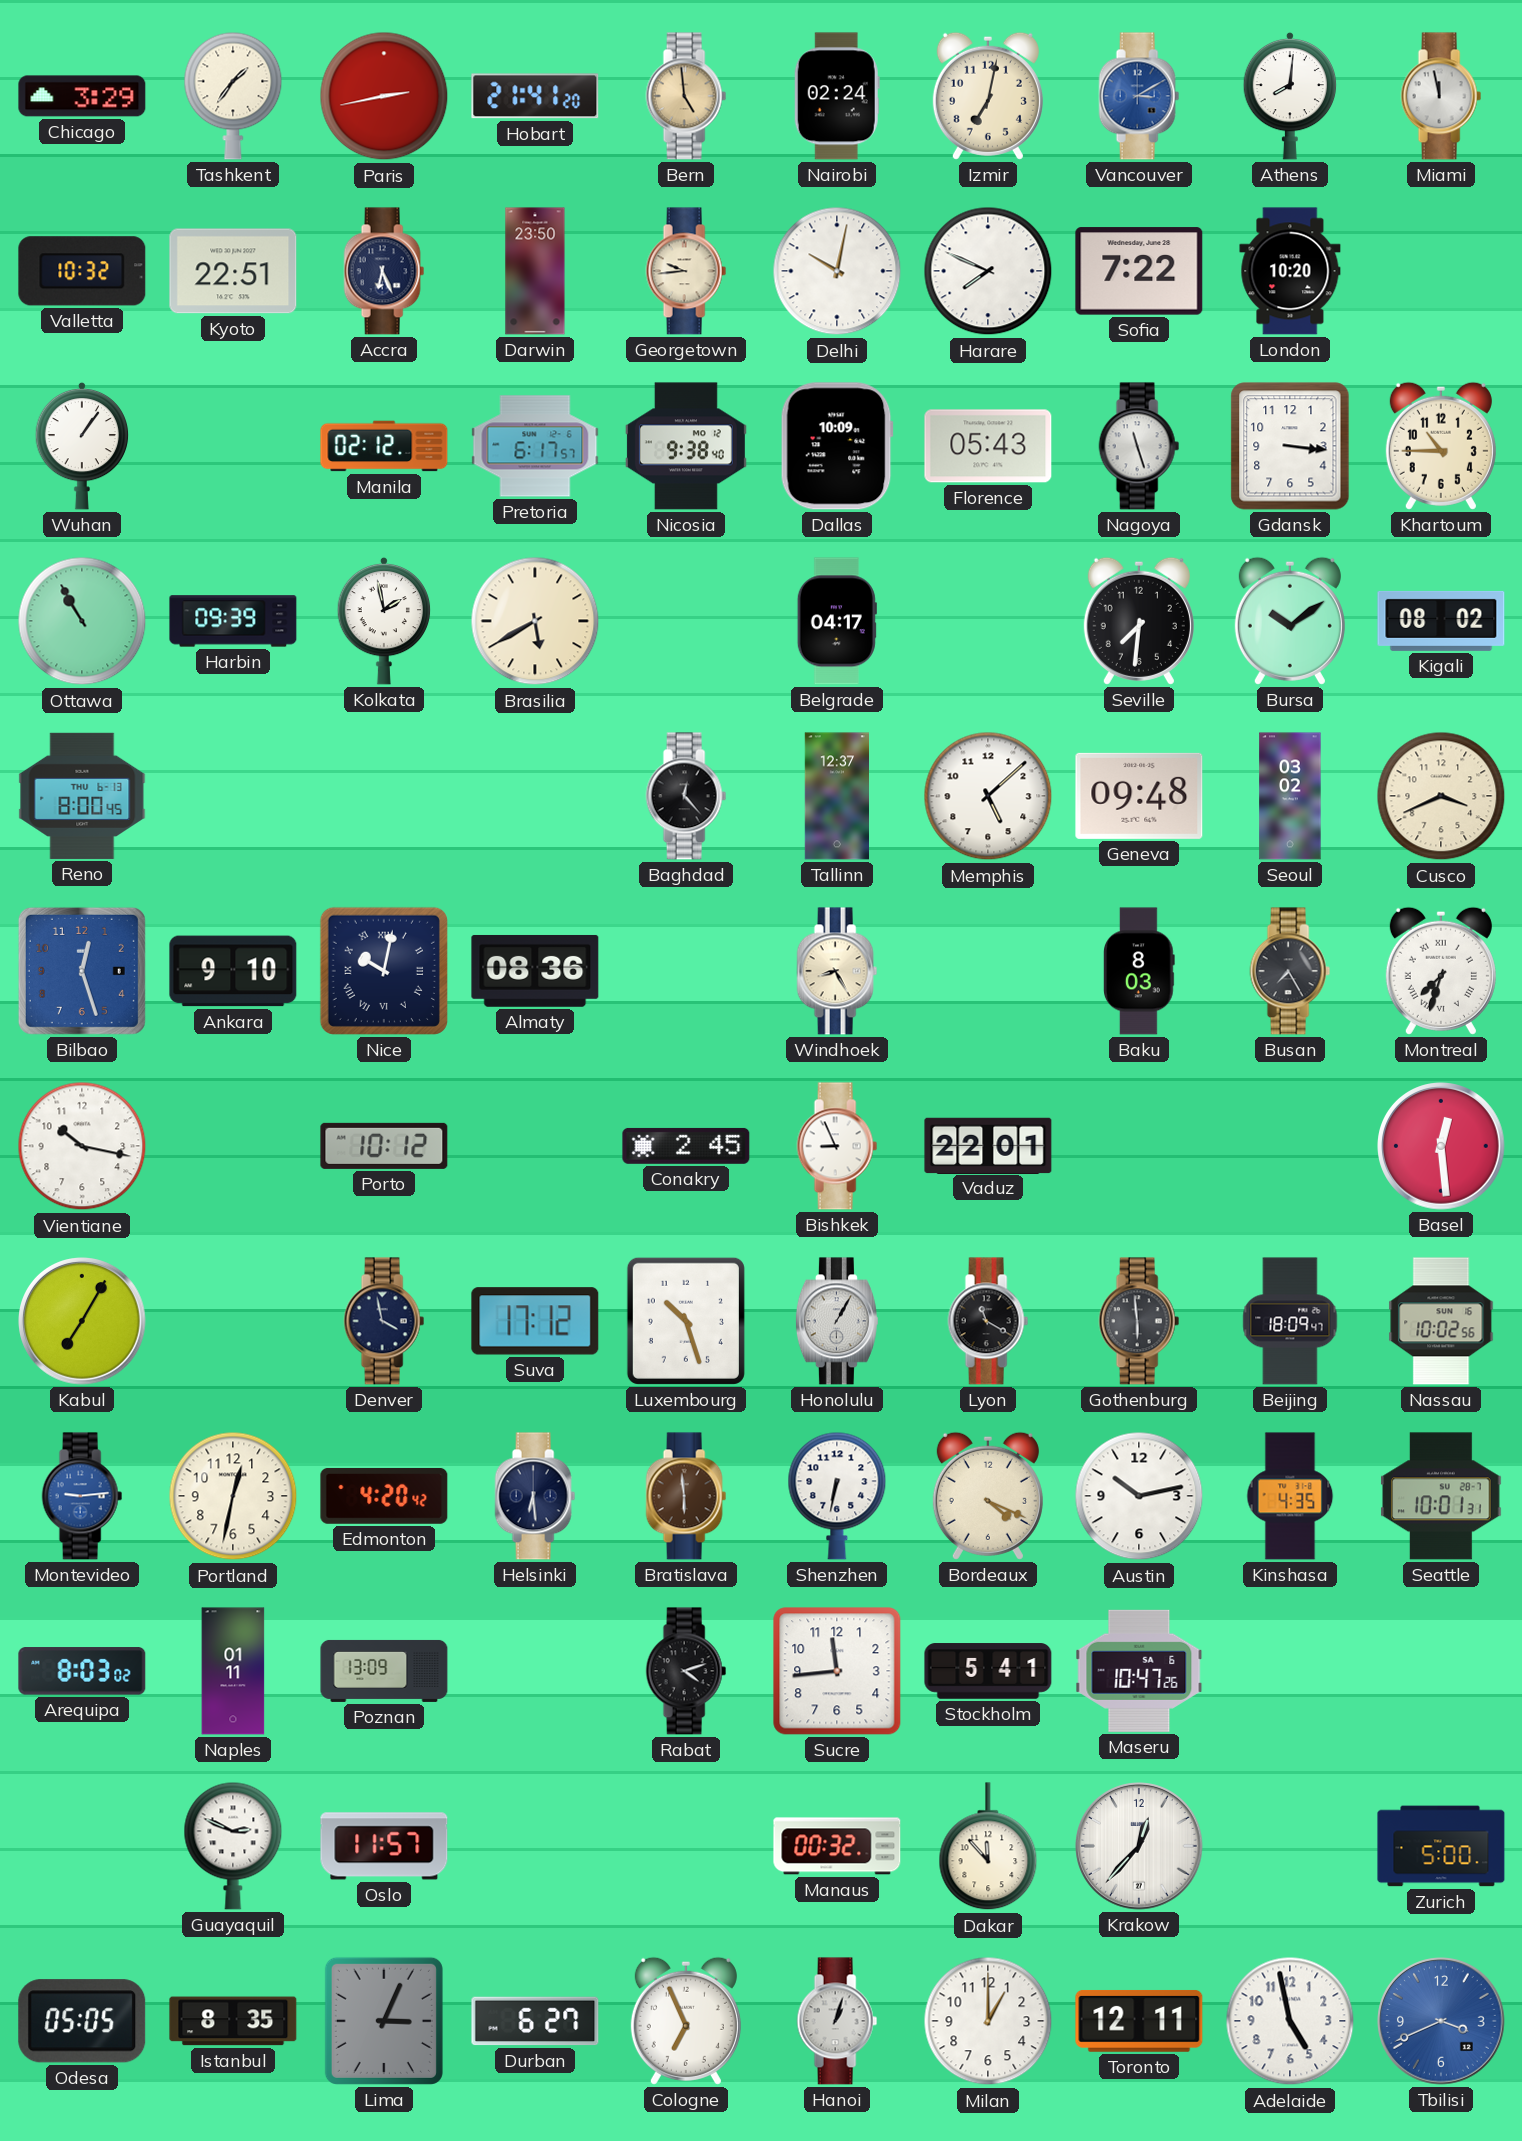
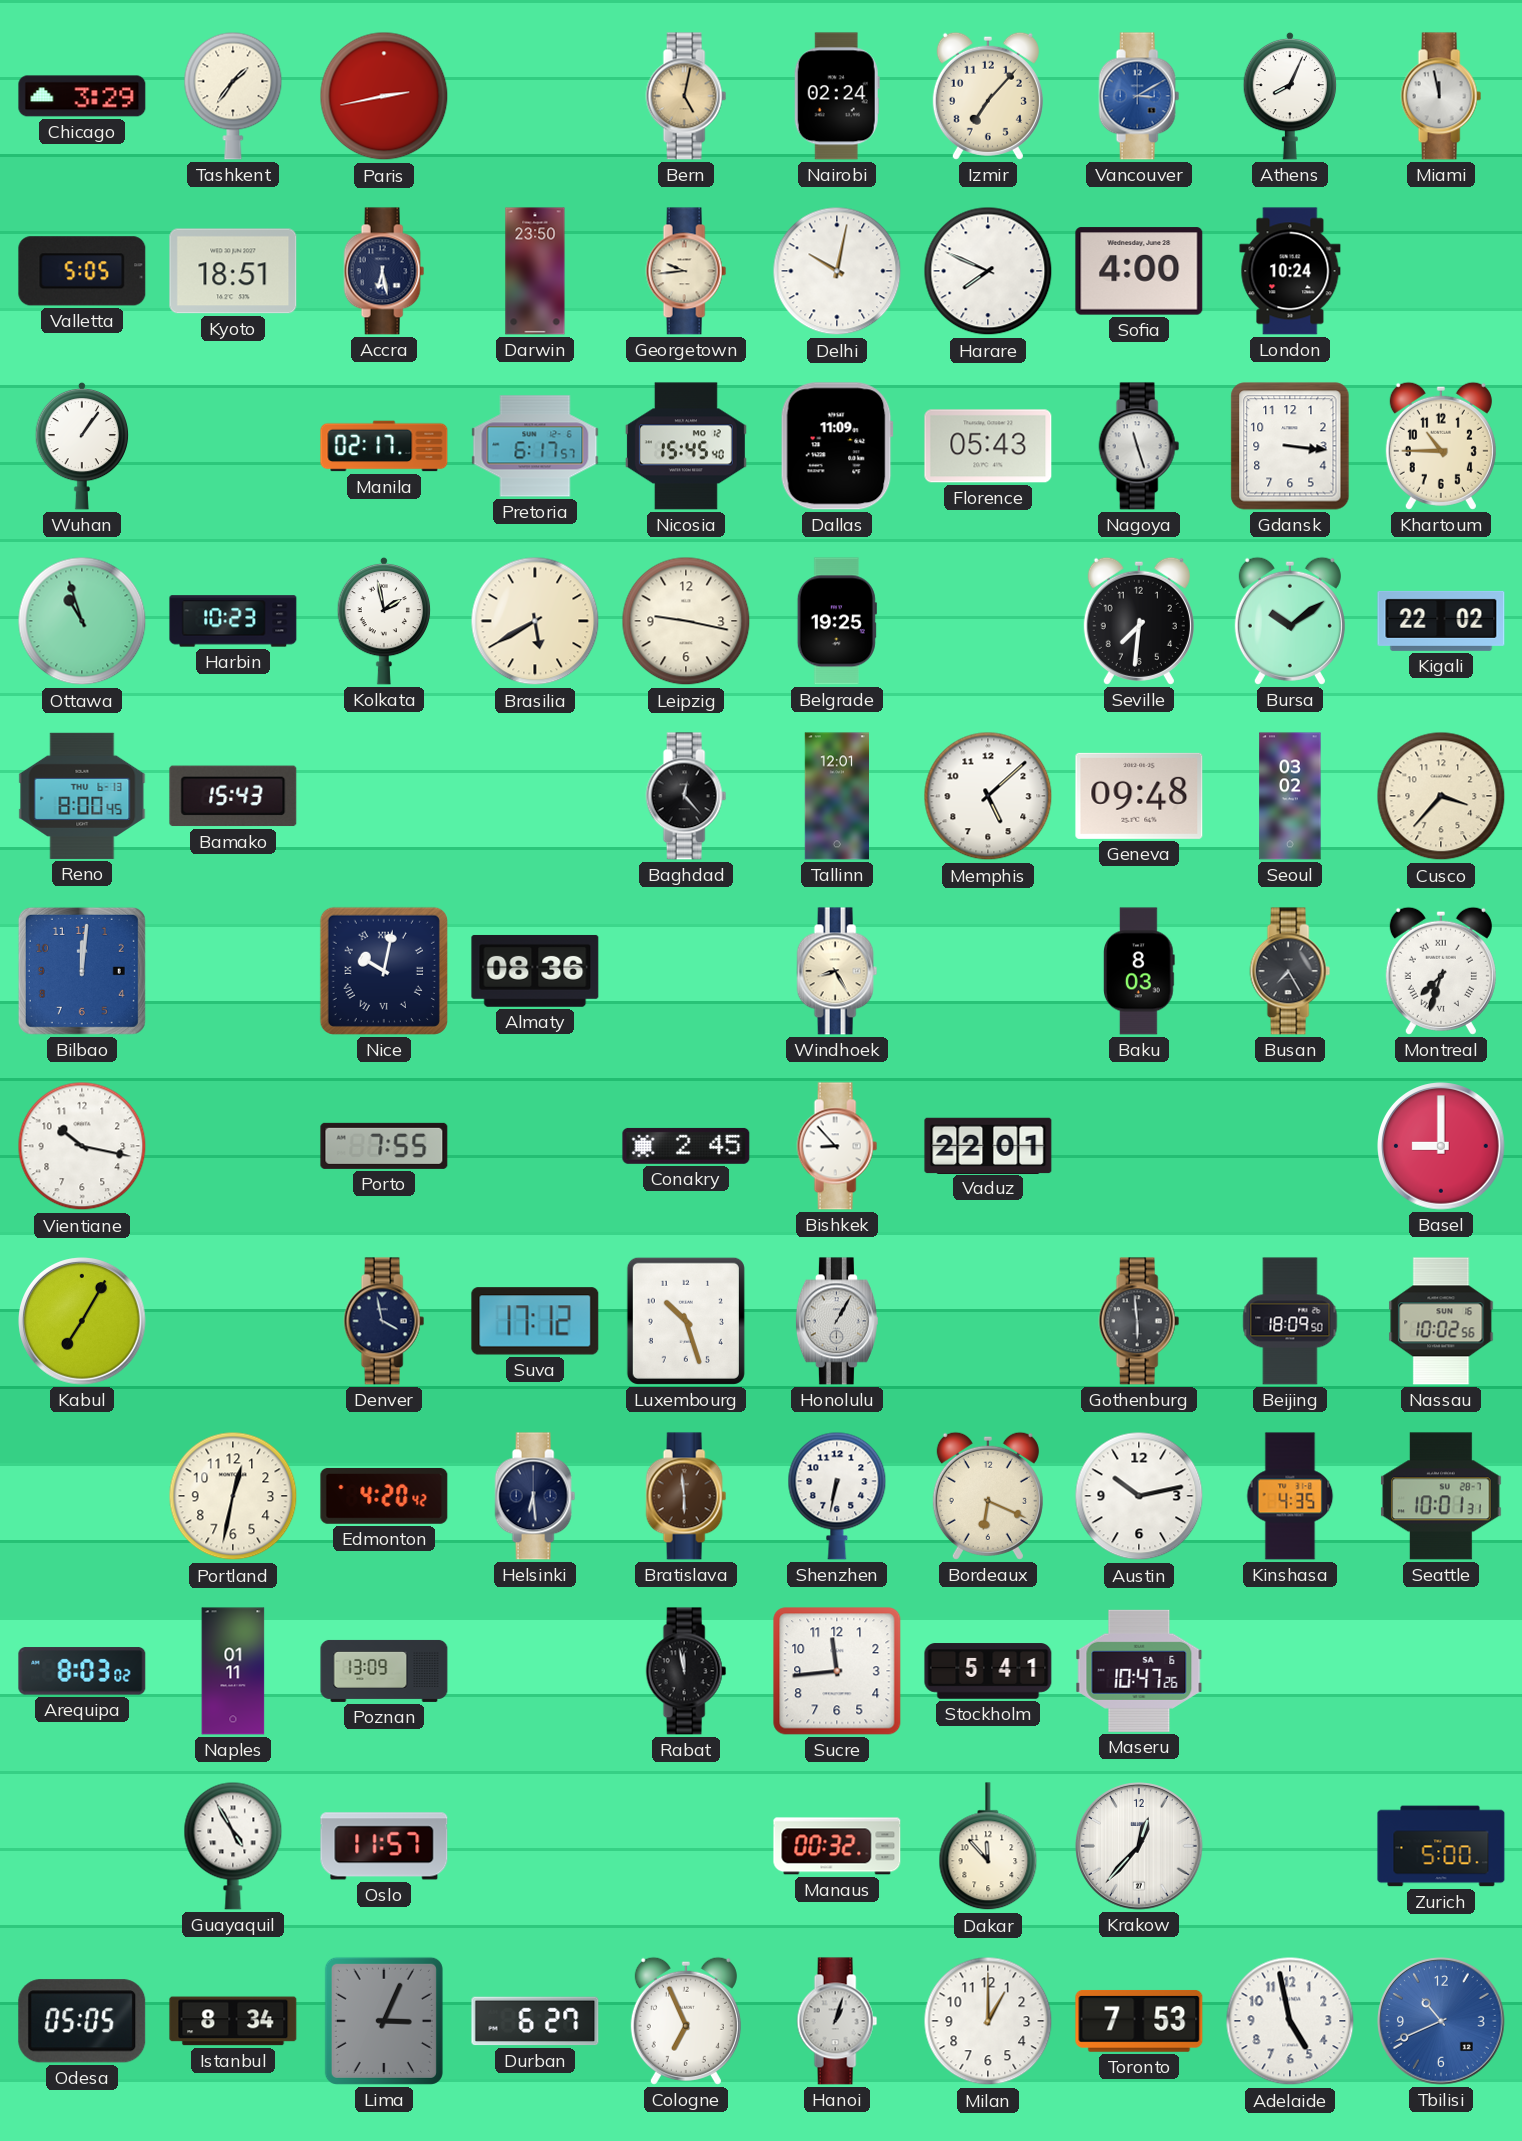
Hobart: 21:41 -> none (535, 96)
Bern: 4:59 -> 5:02 (686, 96)
Izmir: 7:02 -> 7:07 (988, 96)
Athens: 8:01 -> 8:04 (1290, 96)
Valletta: 10:32 -> 5:05 (82, 271)
Kyoto: 22:51 -> 18:51 (233, 271)
Accra: 6:26 -> 6:28 (384, 271)
Sofia: 7:22 -> 4:00 (1139, 271)
London: 10:20 -> 10:24 (1290, 271)
Manila: 02:12 -> 02:17 (384, 446)
Nicosia: 9:38 -> 15:45 (686, 446)
Dallas: 10:09 -> 11:09 (837, 446)
Ottawa: 10:55 -> 10:57 (82, 621)
Harbin: 09:39 -> 10:23 (233, 621)
Leipzig: none -> 9:17 (686, 621)
Belgrade: 04:17 -> 19:25 (837, 621)
Kigali: 08:02 -> 22:02 (1441, 621)
Bamako: none -> 15:43 (233, 796)
Tallinn: 12:37 -> 12:01 (836, 796)
Cusco: 3:41 -> 3:37 (1441, 796)
Bilbao: 12:27 -> 12:01 (82, 971)
Ankara: 9:10 -> none (233, 971)
Porto: 10:12 -> 7:55 (384, 1146)
Bishkek: 8:56 -> 8:53 (837, 1146)
Basel: 12:29 -> 9:00 (1441, 1146)
Lyon: 11:20 -> none (988, 1321)
Beijing: 18:09:47 -> 18:09:50 (1290, 1321)
Montevideo: 9:14 -> none (82, 1496)
Bordeaux: 4:19 -> 6:19 (988, 1496)
Rabat: 4:12 -> 11:58 (686, 1671)
Guayaquil: 2:49 -> 4:55 (233, 1846)
Istanbul: 8:35 -> 8:34 (233, 2021)
Toronto: 12:11 -> 7:53 (1139, 2021)
Tbilisi: 3:41 -> 10:41 (1441, 2021)
